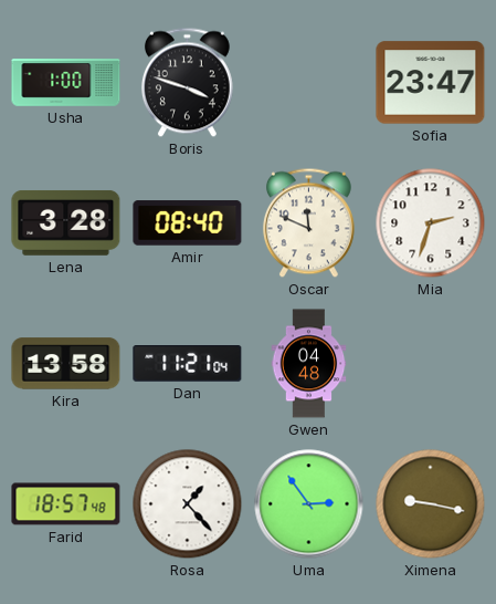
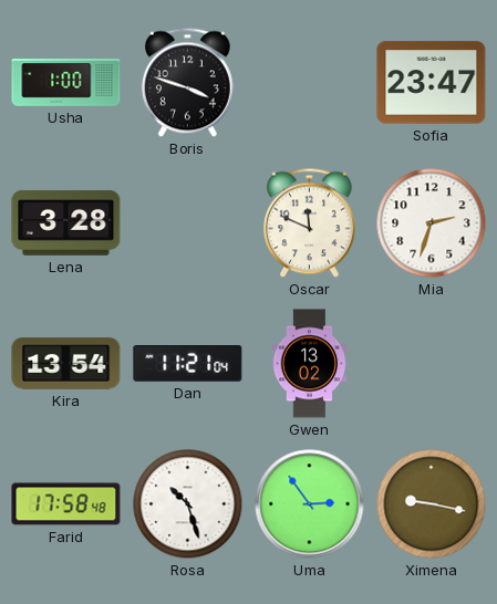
Amir: 08:40 -> none (188, 223)
Kira: 13:58 -> 13:54 (66, 364)
Gwen: 04:48 -> 13:02 (310, 364)
Farid: 18:57 -> 17:58 (66, 504)
Rosa: 1:23 -> 10:27 (188, 504)
